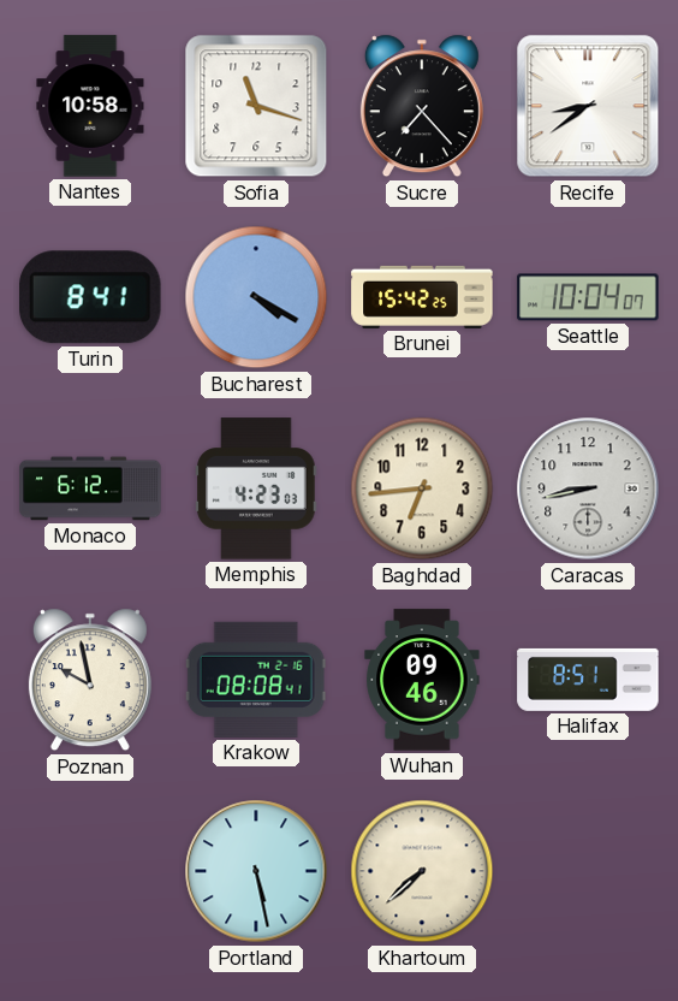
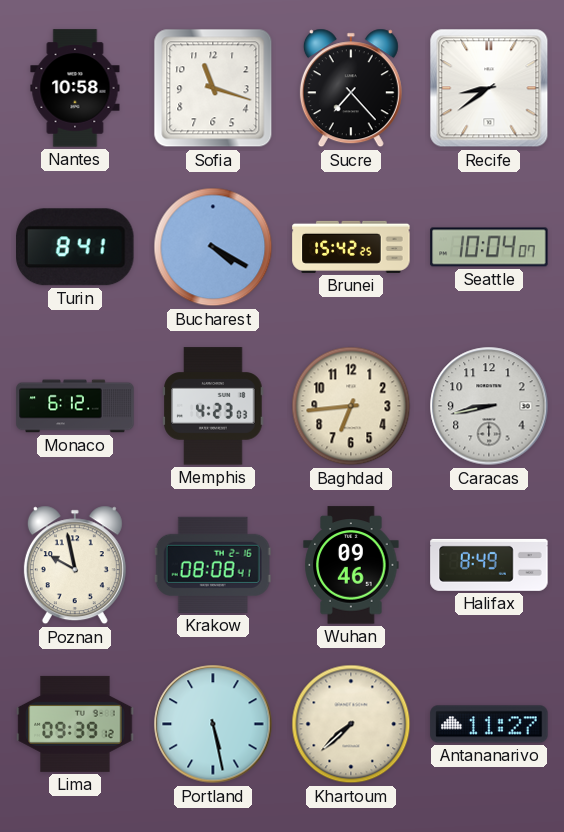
Halifax: 8:51 -> 8:49 (489, 565)
Lima: none -> 09:39 (75, 724)
Antananarivo: none -> 11:27 (489, 724)
